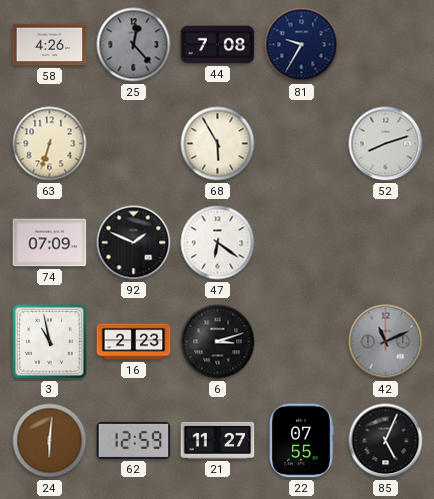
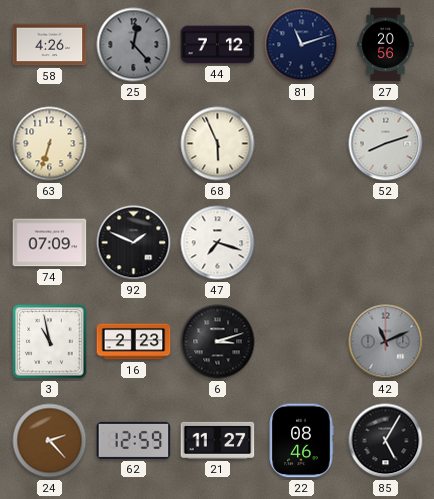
44: 7:08 -> 7:12 (218, 45)
81: 9:35 -> 11:12 (302, 45)
27: none -> 20:56 (386, 45)
68: 5:55 -> 5:56 (218, 144)
47: 6:21 -> 7:18 (218, 243)
24: 6:01 -> 2:23 (50, 441)
22: 07:55 -> 08:46 (301, 441)
85: 5:04 -> 5:05 (386, 441)
